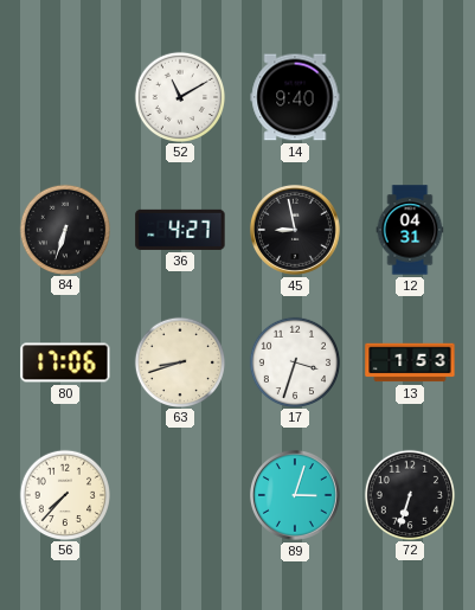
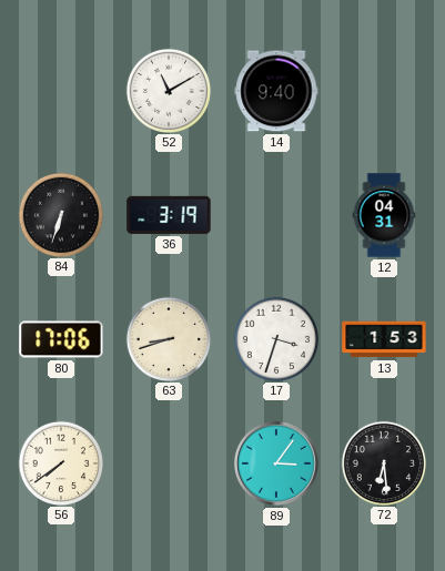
36: 4:27 -> 3:19 (169, 215)
45: 8:58 -> none (295, 230)
56: 7:37 -> 7:39 (60, 462)
89: 3:03 -> 3:06 (276, 463)
72: 6:33 -> 6:29 (383, 462)
